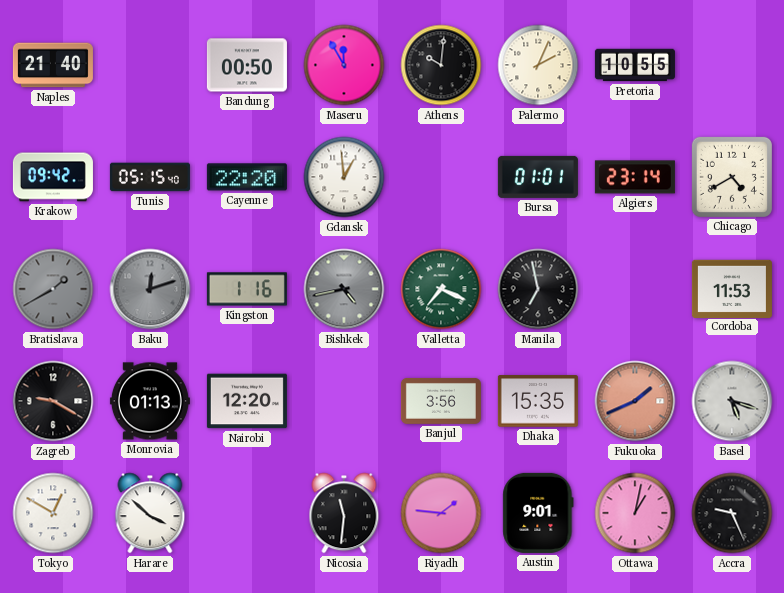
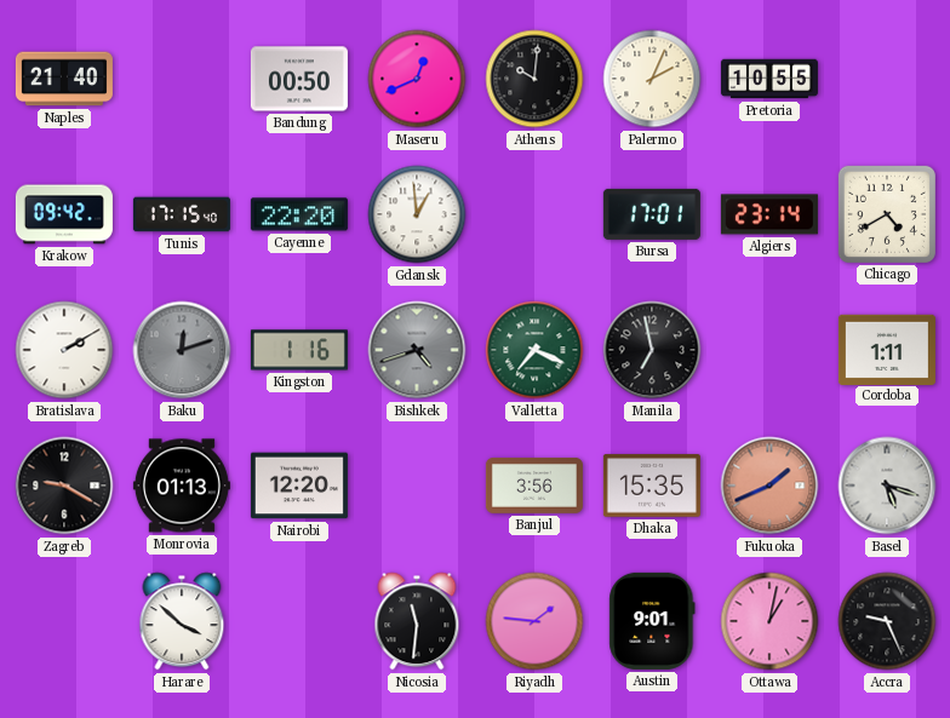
Maseru: 11:55 -> 12:41 (417, 79)
Tunis: 05:15 -> 17:15 (182, 214)
Bursa: 01:01 -> 17:01 (652, 214)
Bratislava: 1:40 -> 2:10 (64, 350)
Bratislava dial: grey -> white (64, 350)
Bishkek: 4:43 -> 4:42 (417, 350)
Cordoba: 11:53 -> 1:11 (887, 349)
Tokyo: 12:50 -> none (53, 513)
